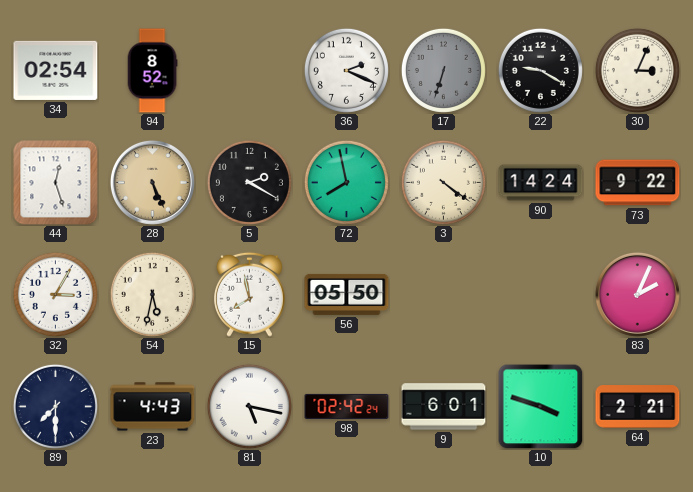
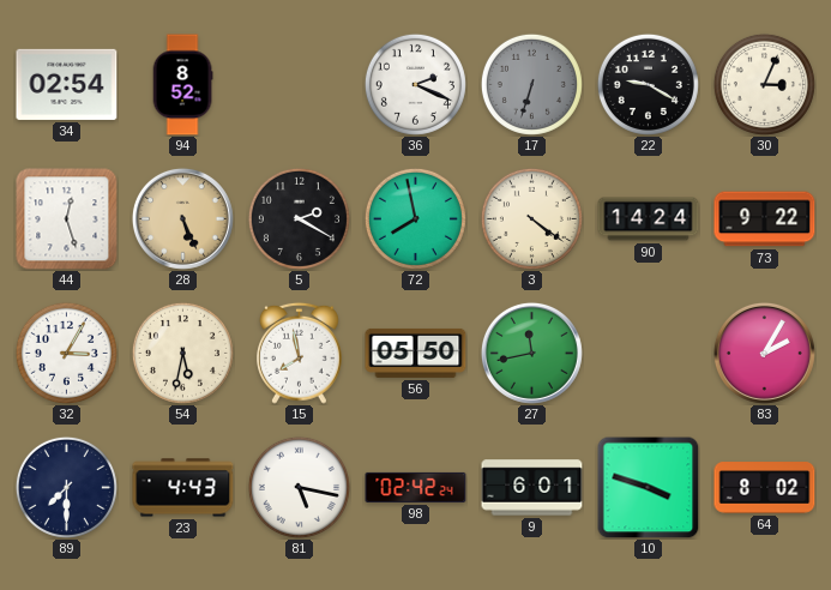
27: none -> 11:43 (531, 353)
83: 2:04 -> 2:05 (764, 353)
64: 2:21 -> 8:02 (765, 488)
